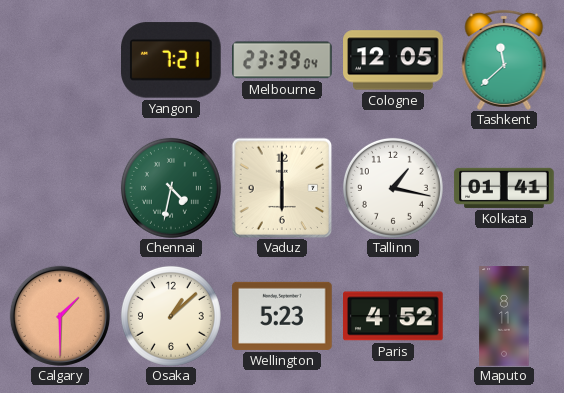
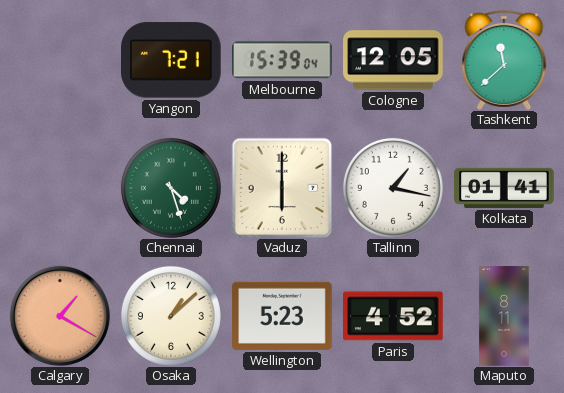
Melbourne: 23:39 -> 15:39 (283, 60)
Chennai: 4:32 -> 4:27 (171, 188)
Calgary: 1:30 -> 1:20 (60, 316)
